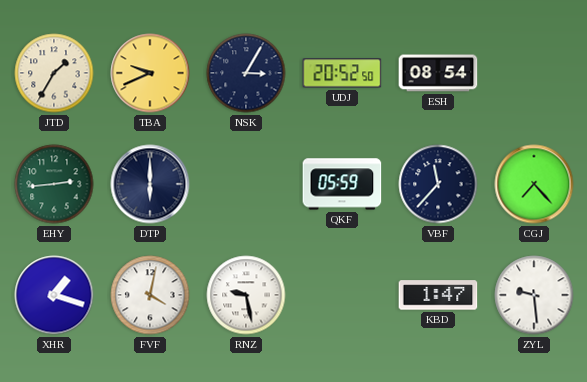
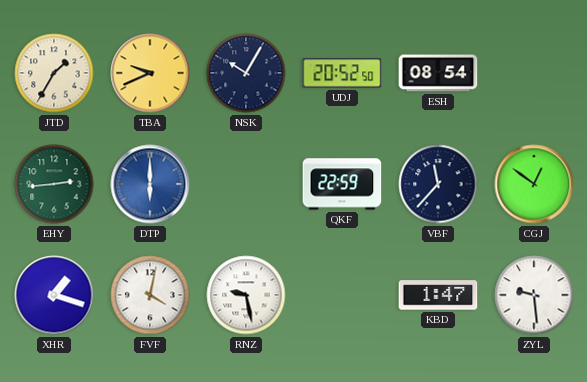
NSK: 3:05 -> 10:05 (246, 73)
DTP dial: navy -> blue (150, 184)
QKF: 05:59 -> 22:59 (342, 184)
CGJ: 7:23 -> 12:51 (534, 184)
